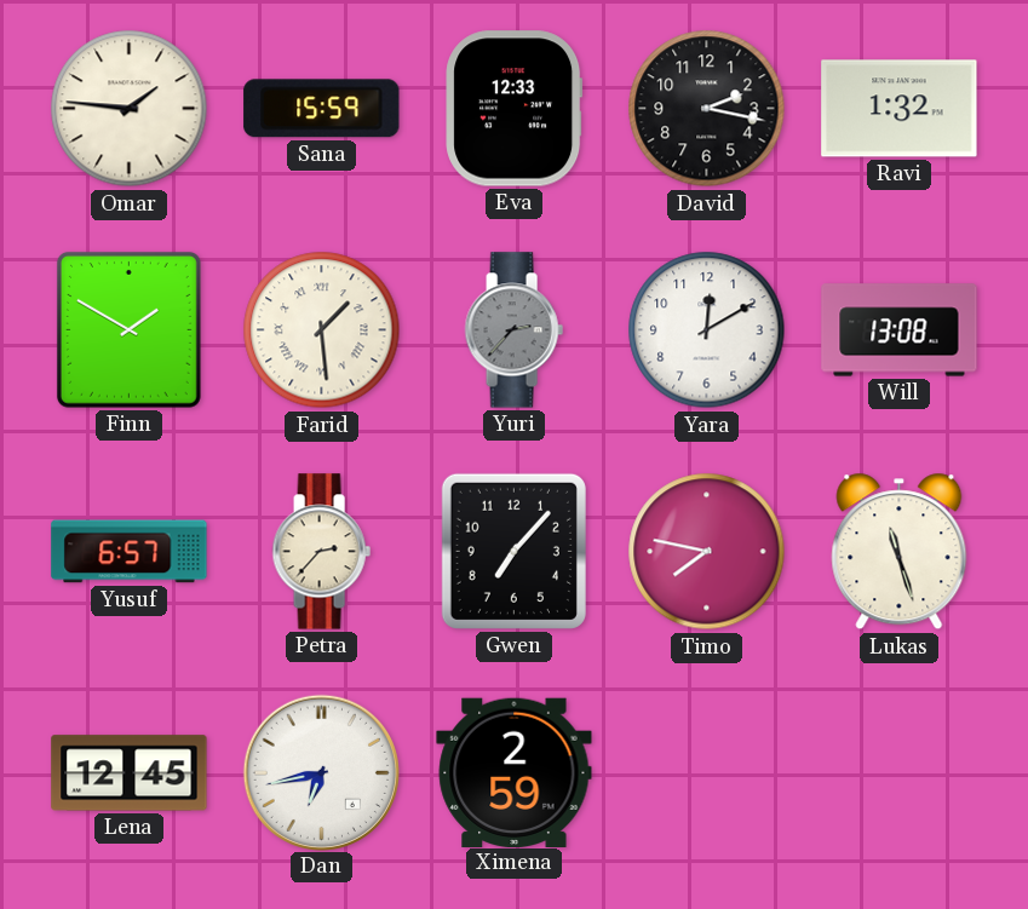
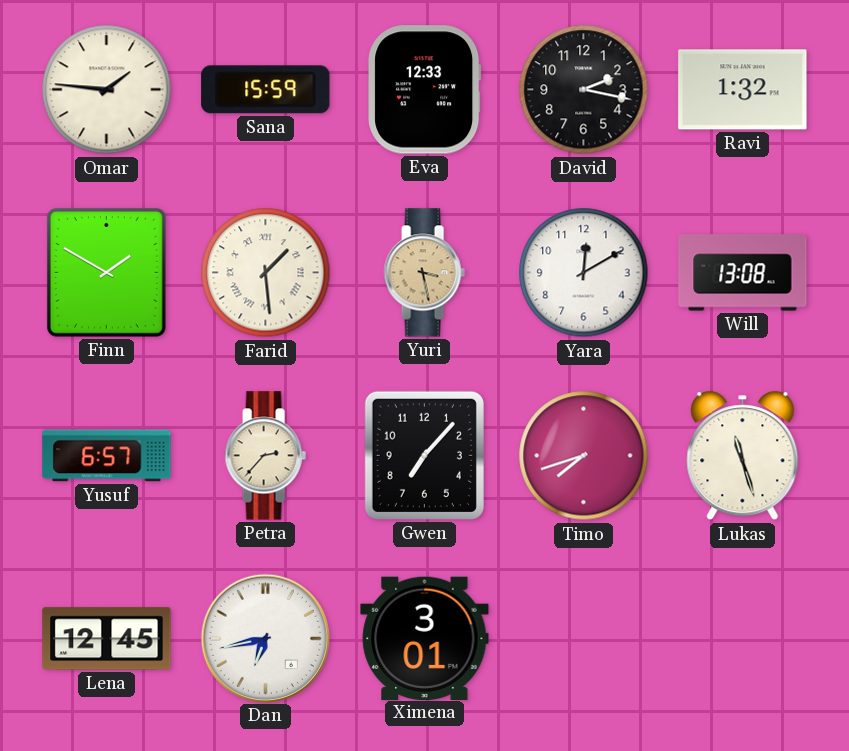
Yuri: 2:37 -> 3:28 (424, 273)
Yuri dial: grey -> champagne (424, 273)
Timo: 7:47 -> 7:42 (584, 456)
Ximena: 2:59 -> 3:01 (425, 638)
